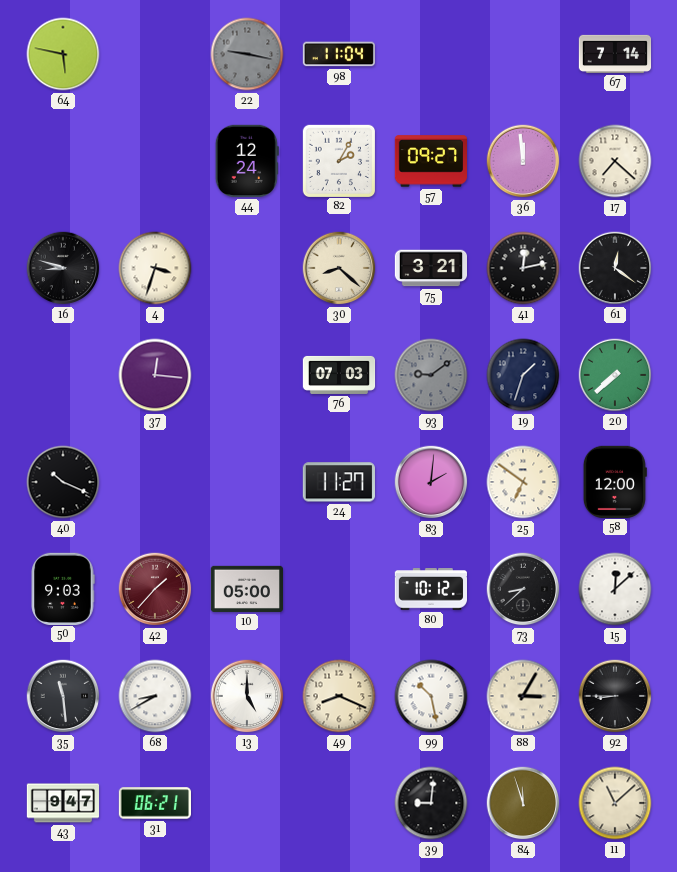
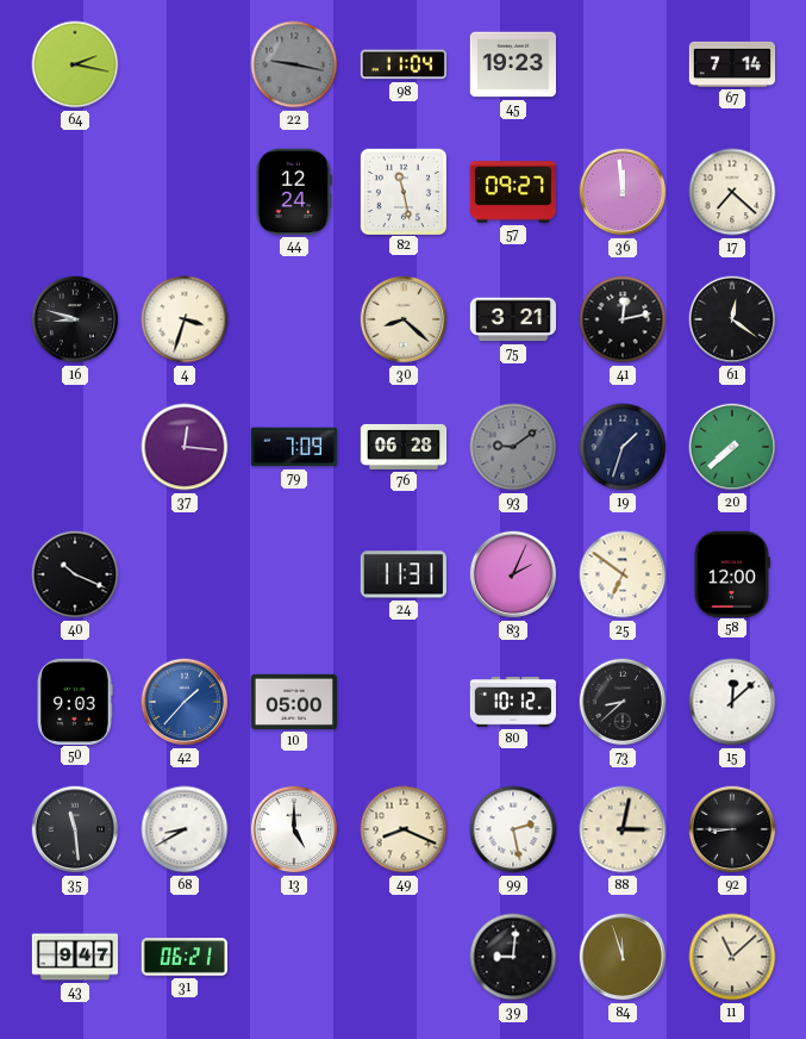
64: 5:47 -> 2:17 (75, 64)
45: none -> 19:23 (512, 64)
82: 2:05 -> 11:28 (402, 191)
79: none -> 7:09 (293, 447)
76: 07:03 -> 06:28 (404, 447)
24: 11:27 -> 11:31 (404, 574)
83: 2:01 -> 2:04 (513, 574)
42 dial: burgundy -> blue (185, 702)
99: 10:28 -> 2:28 (513, 829)
88: 3:05 -> 3:02 (623, 829)
